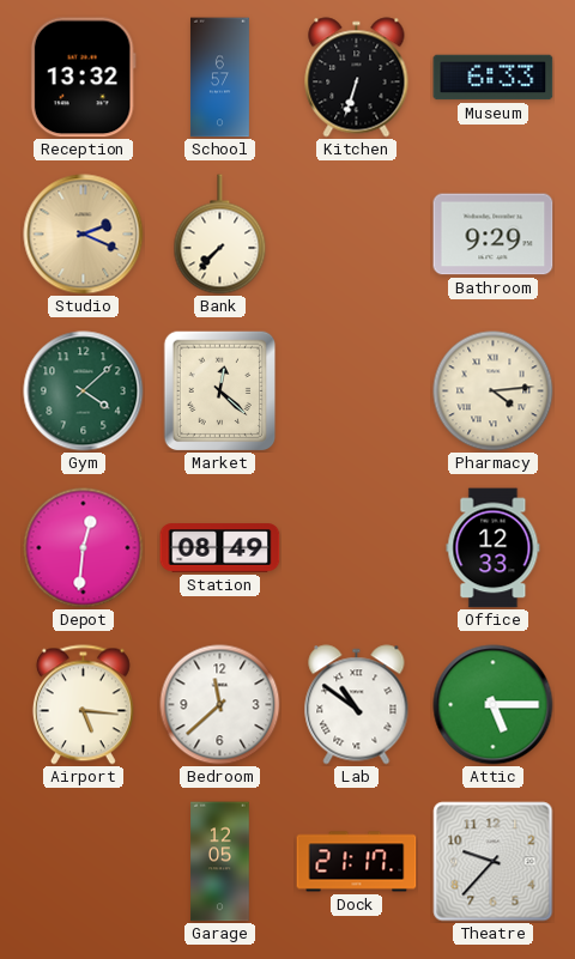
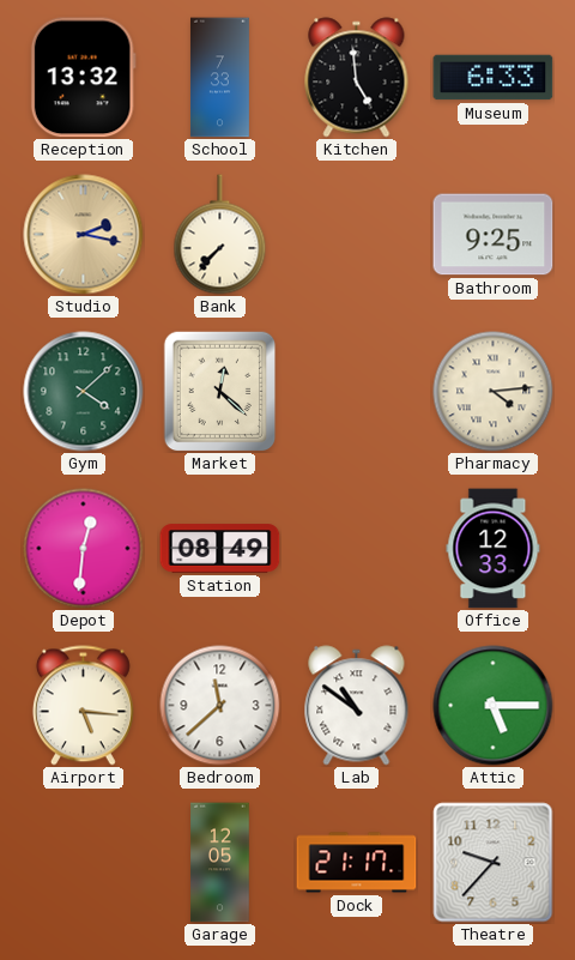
School: 6:57 -> 7:33 (219, 78)
Kitchen: 6:33 -> 4:59 (357, 78)
Studio: 2:19 -> 2:17 (84, 235)
Bathroom: 9:29 -> 9:25 (494, 235)
